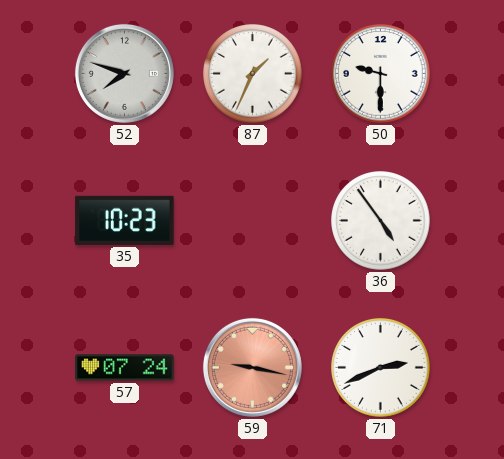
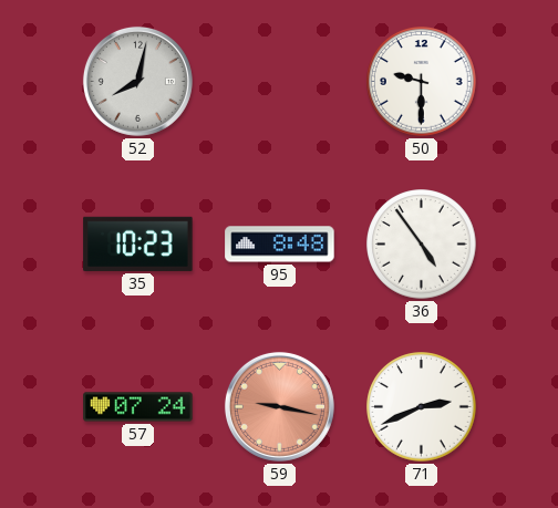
52: 7:48 -> 8:02 (137, 81)
87: 1:34 -> none (253, 74)
95: none -> 8:48 (280, 245)
